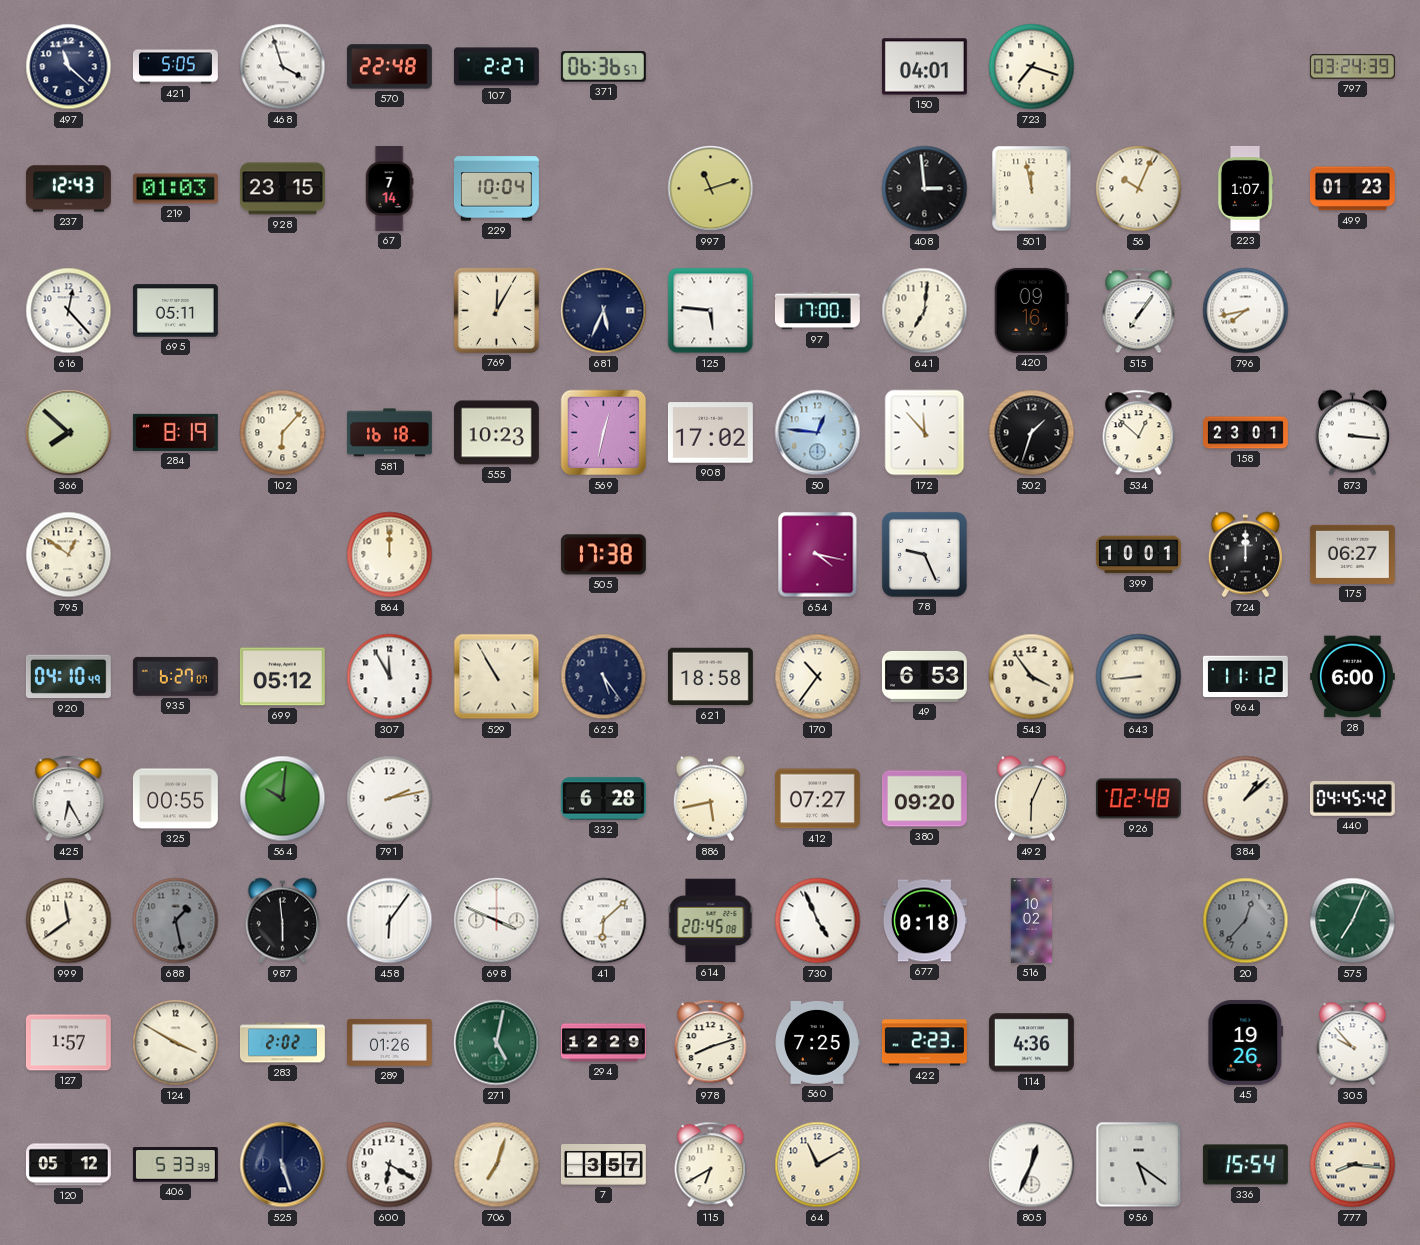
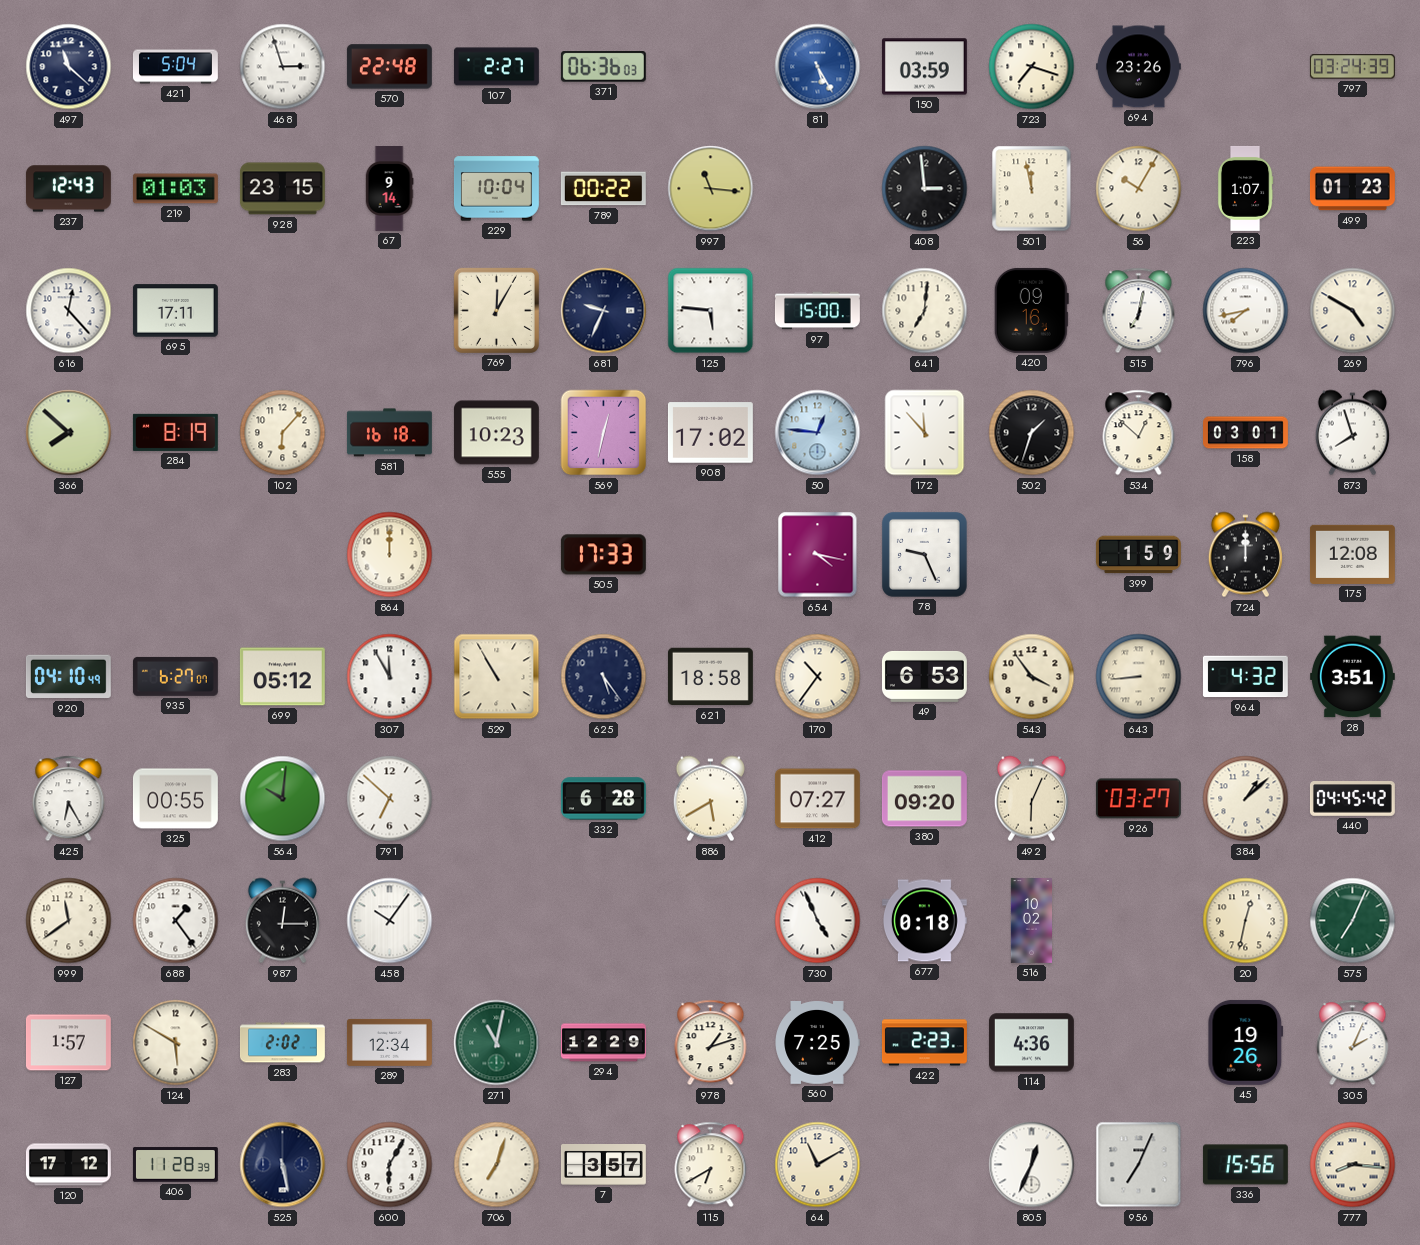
421: 5:05 -> 5:04 (175, 67)
468: 3:57 -> 2:57 (283, 67)
371: 06:36:57 -> 06:36:03 (603, 67)
81: none -> 5:25 (818, 67)
150: 04:01 -> 03:59 (924, 67)
694: none -> 23:26 (1138, 67)
67: 7:14 -> 9:14 (389, 189)
789: none -> 00:22 (603, 189)
997: 11:12 -> 11:16 (711, 189)
56: 10:04 -> 10:05 (1139, 189)
695: 05:11 -> 17:11 (175, 311)
681: 5:34 -> 9:34 (604, 311)
97: 17:00 -> 15:00 (818, 311)
515: 7:06 -> 7:02 (1139, 311)
269: none -> 4:50 (1353, 311)
158: 23:01 -> 03:01 (1246, 433)
873: 3:16 -> 7:57 (1352, 433)
795: 12:51 -> none (69, 555)
505: 17:38 -> 17:33 (603, 555)
399: 10:01 -> 1:59 (1138, 555)
175: 06:27 -> 12:08 (1352, 554)
964: 11:12 -> 4:32 (1245, 677)
28: 6:00 -> 3:51 (1352, 677)
791: 2:13 -> 6:52 (390, 799)
886: 5:43 -> 5:40 (710, 799)
926: 02:48 -> 03:27 (1138, 799)
688: 1:28 -> 1:24 (176, 921)
688 dial: grey -> white (176, 921)
987: 5:59 -> 12:15 (282, 921)
458: 6:06 -> 10:06 (390, 921)
698: 3:49 -> none (497, 921)
41: 6:08 -> none (604, 921)
614: 20:45 -> none (711, 921)
20: 12:37 -> 12:32 (1246, 921)
20 dial: grey -> cream (1246, 921)
124: 3:50 -> 5:50 (176, 1043)
289: 01:26 -> 12:34 (389, 1042)
271: 5:02 -> 11:02 (497, 1043)
978: 8:12 -> 1:12 (711, 1043)
305: 9:53 -> 2:04 (1353, 1043)
120: 05:12 -> 17:12 (68, 1165)
406: 5:33 -> 11:28 (175, 1165)
525: 5:27 -> 5:28 (283, 1165)
600: 6:20 -> 6:05 (390, 1165)
956: 5:21 -> 7:04 (1139, 1165)
336: 15:54 -> 15:56 (1245, 1165)
